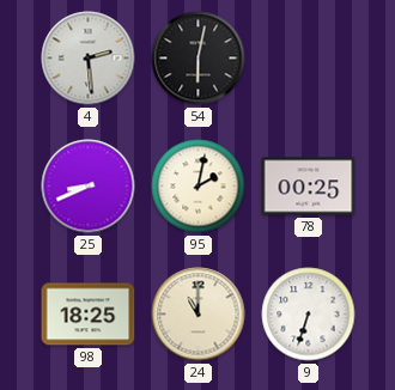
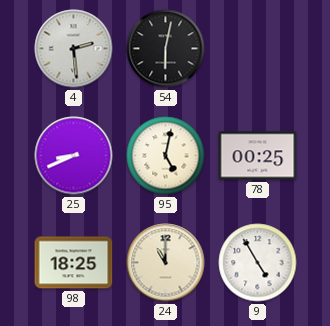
95: 2:02 -> 5:02 (166, 156)
9: 6:33 -> 4:55 (258, 263)
